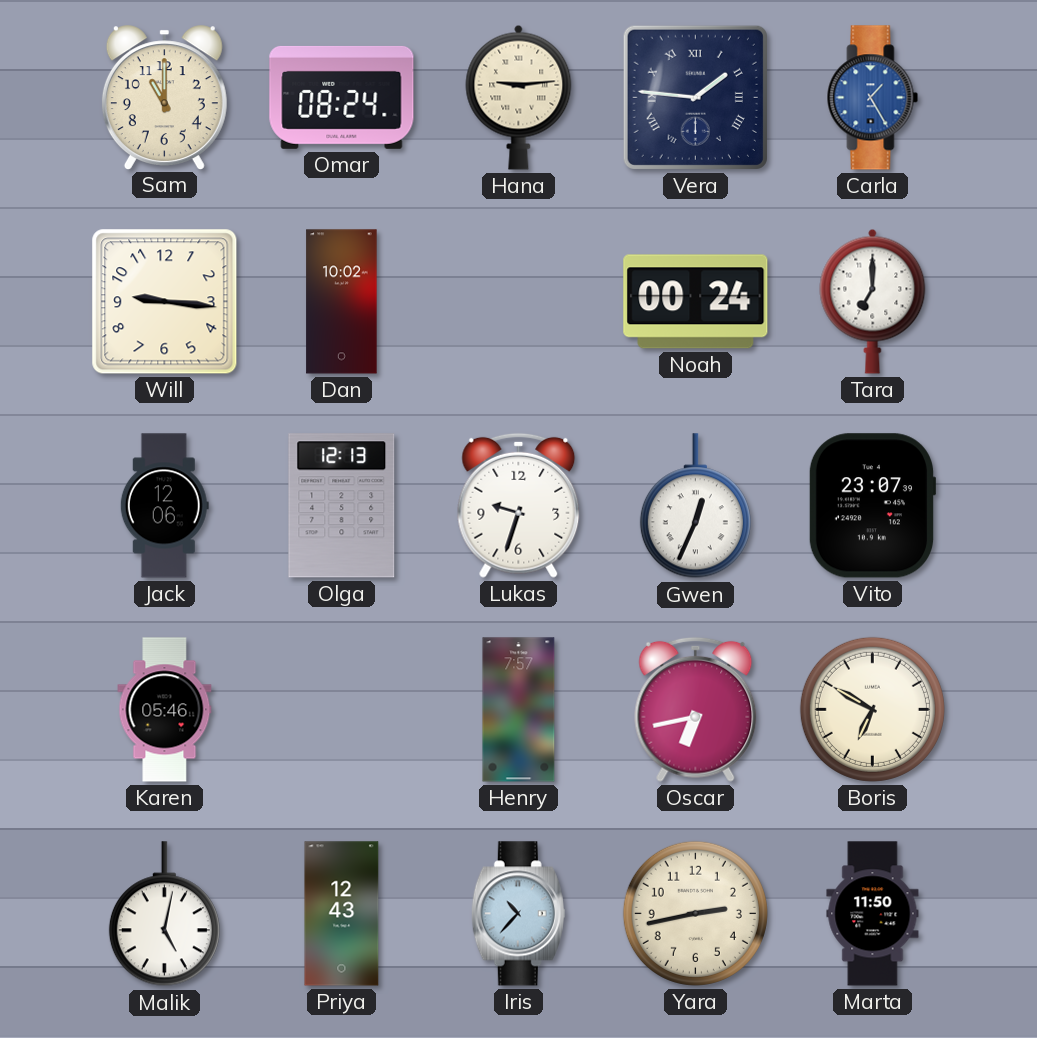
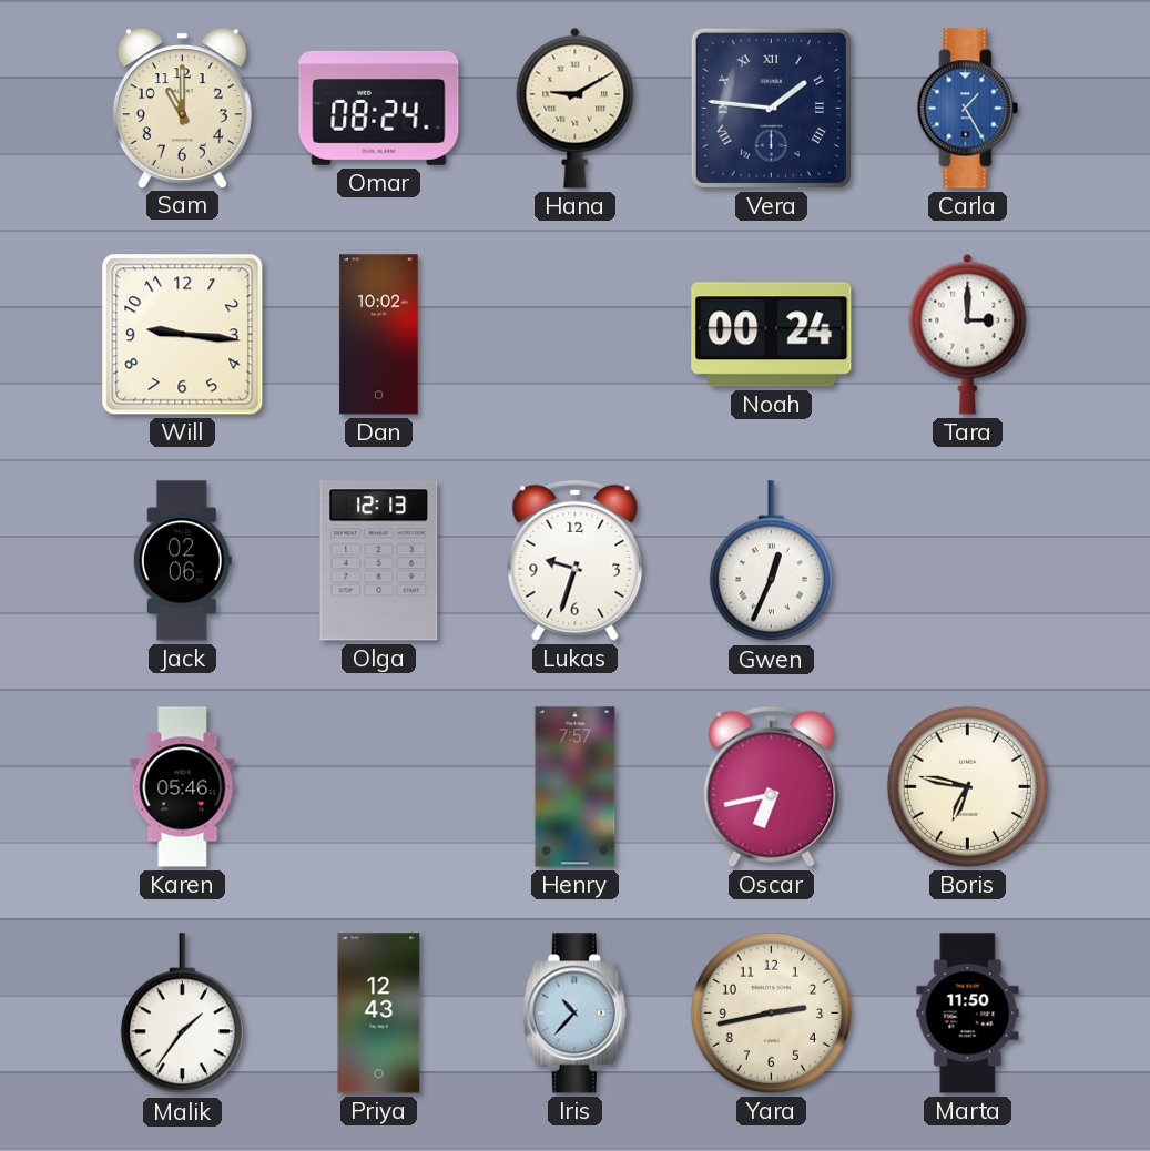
Hana: 9:14 -> 9:10 (576, 108)
Tara: 7:00 -> 3:00 (968, 334)
Jack: 12:06 -> 02:06 (182, 561)
Vito: 23:07 -> none (871, 506)
Boris: 6:50 -> 6:47 (967, 786)
Malik: 5:02 -> 1:36 (182, 1014)
